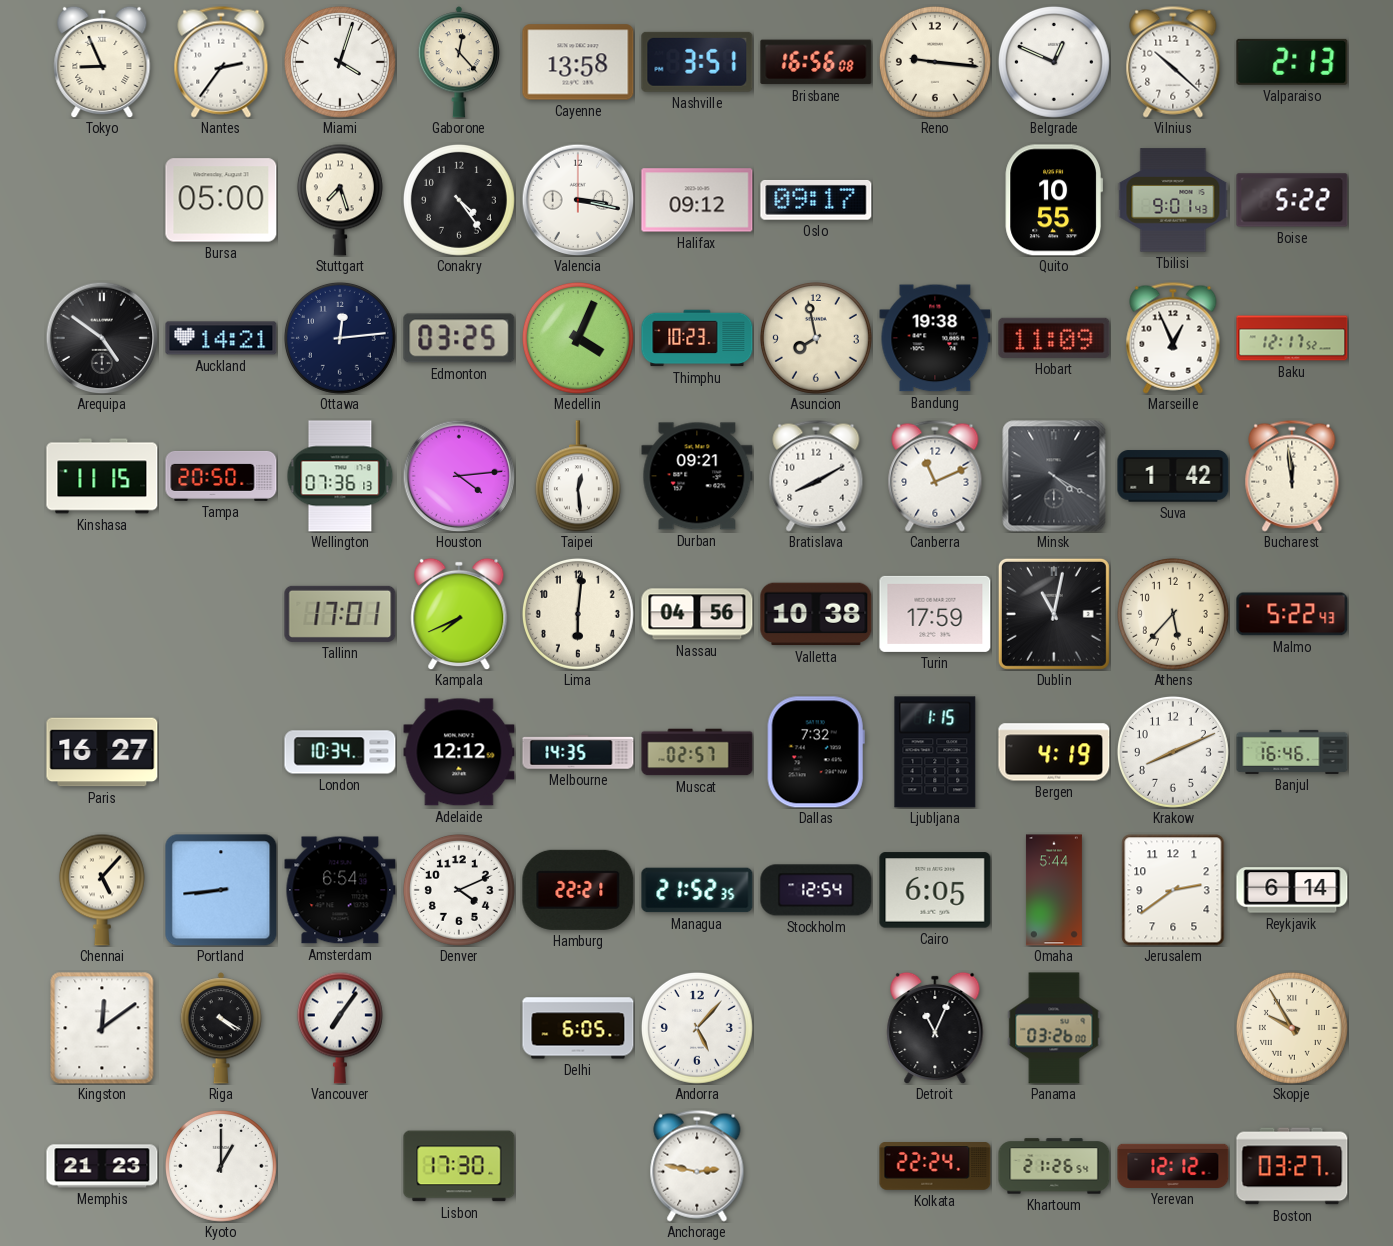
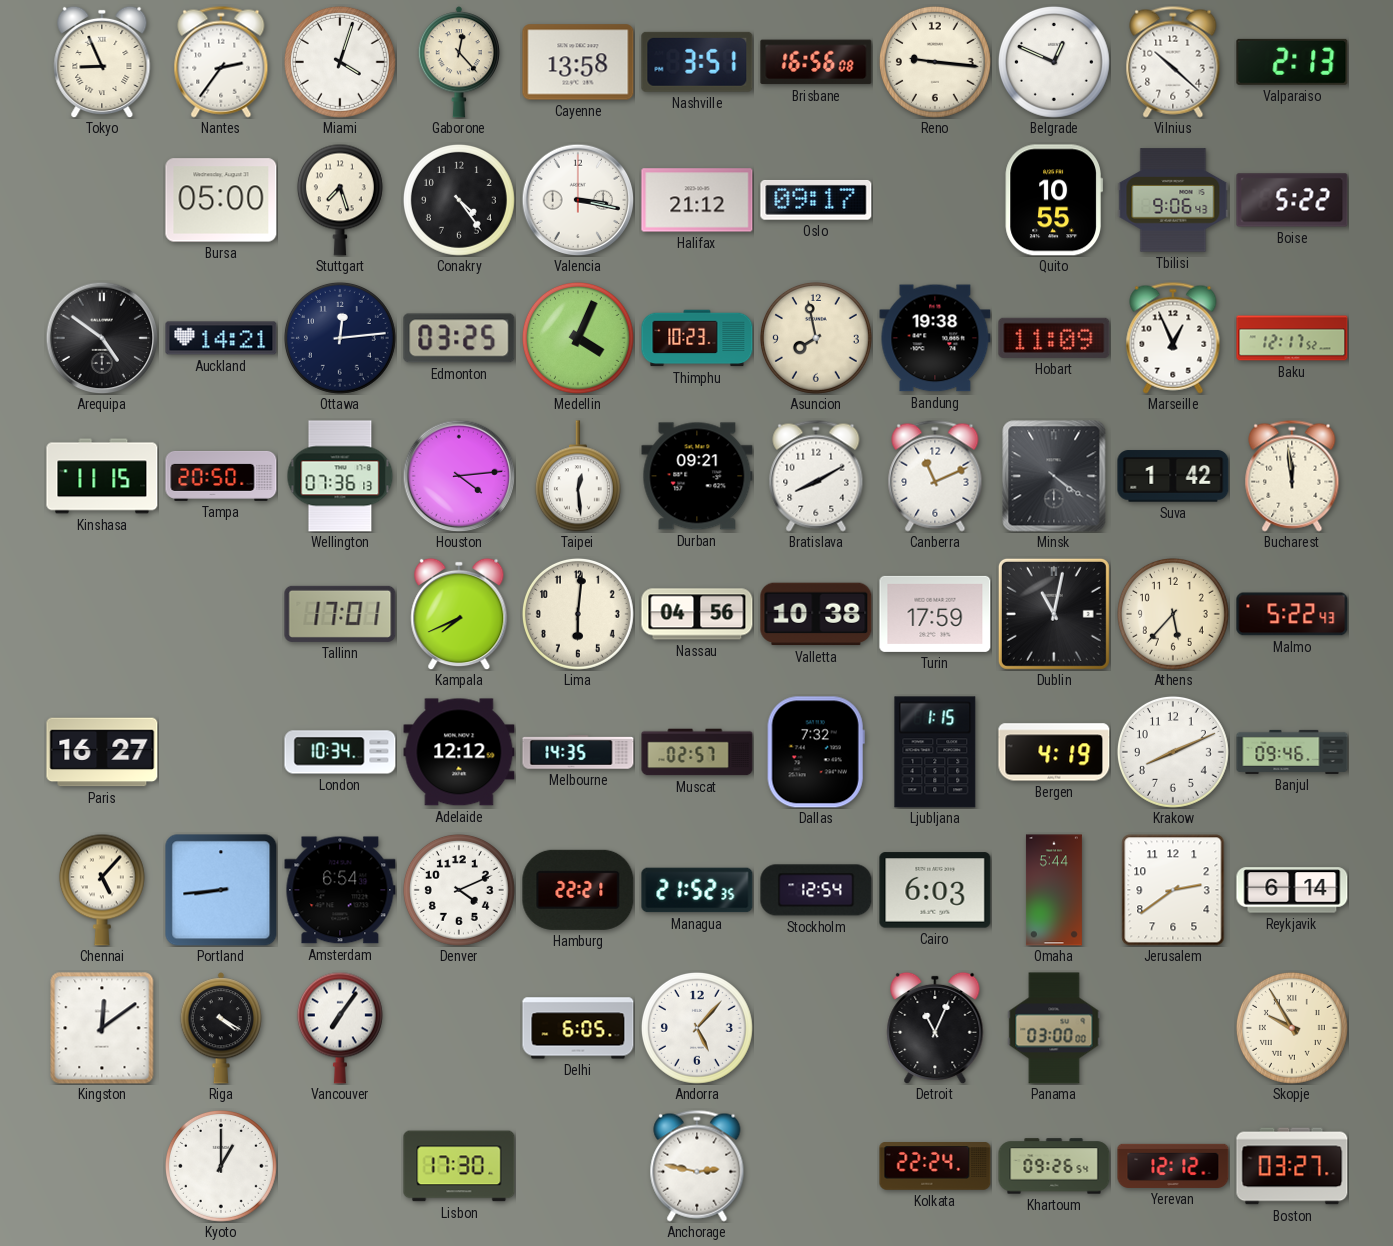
Halifax: 09:12 -> 21:12 (697, 200)
Tbilisi: 9:01 -> 9:06 (1173, 200)
Minsk: 4:20 -> 4:21 (1054, 476)
Banjul: 16:46 -> 09:46 (1292, 752)
Cairo: 6:05 -> 6:03 (935, 890)
Panama: 03:26 -> 03:00 (1054, 1028)
Memphis: 21:23 -> none (102, 1166)
Khartoum: 21:26 -> 09:26 (1054, 1166)
